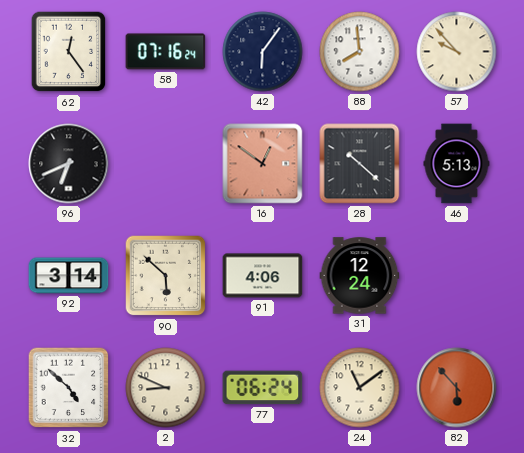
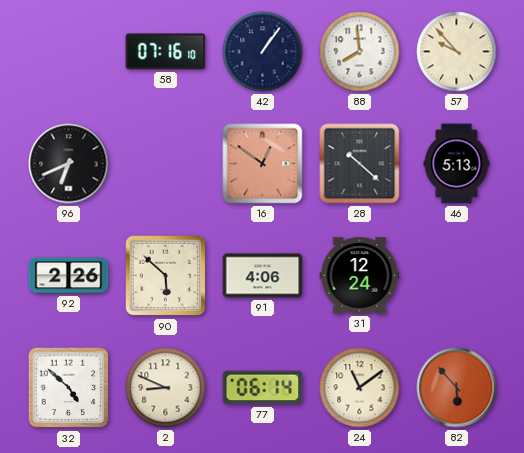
62: 12:24 -> none (69, 52)
58: 07:16:24 -> 07:16:10 (166, 52)
42: 6:06 -> 1:06 (263, 52)
92: 3:14 -> 2:26 (69, 276)
77: 06:24 -> 06:14 (263, 388)
